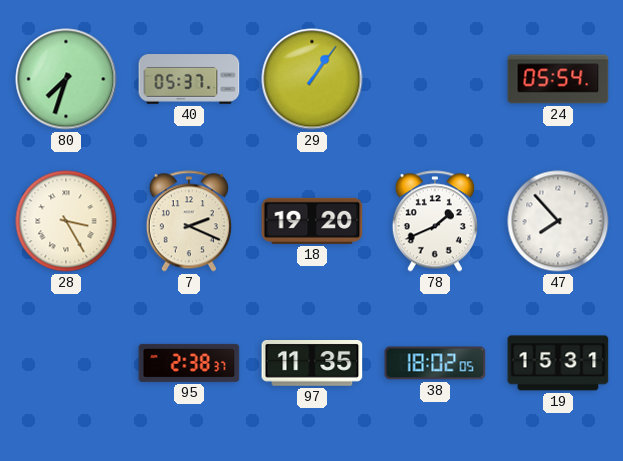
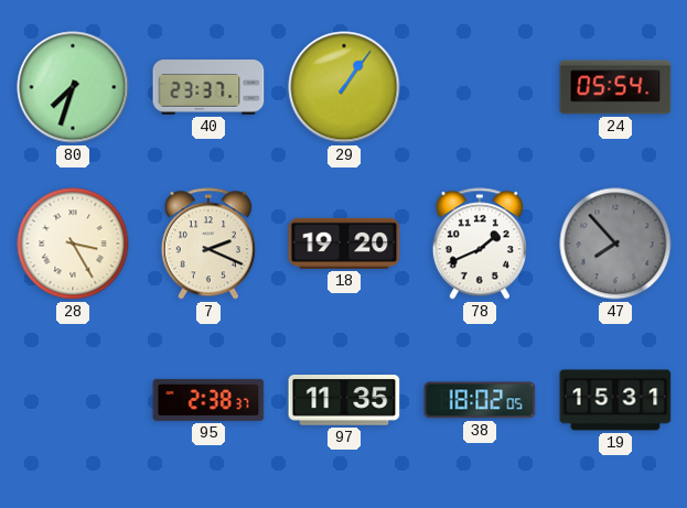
40: 05:37 -> 23:37 (208, 87)
47 dial: white -> grey (615, 244)
